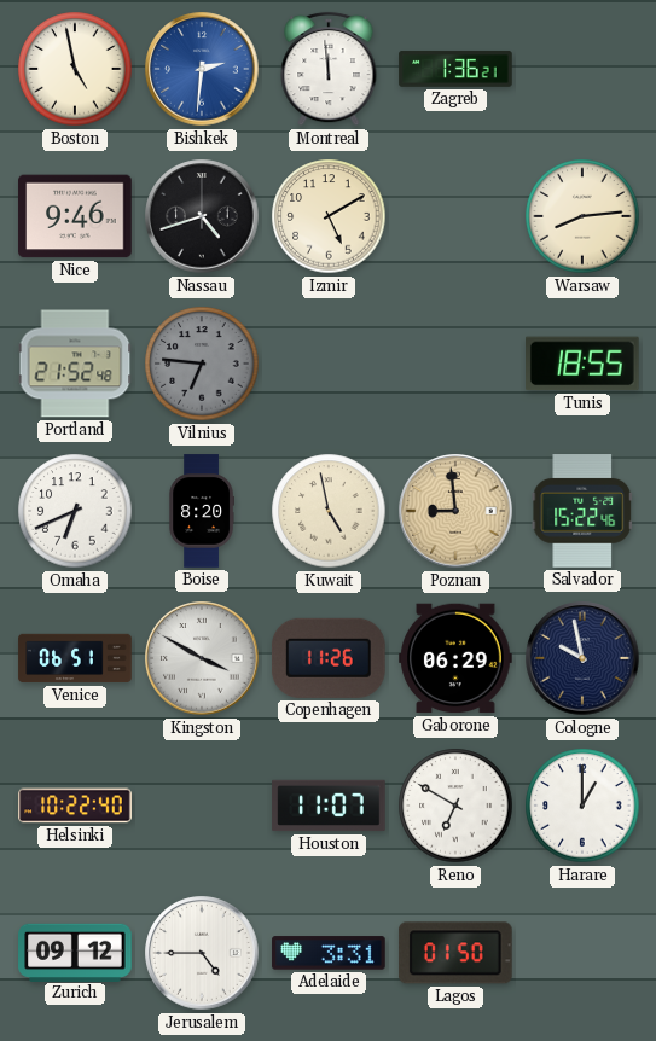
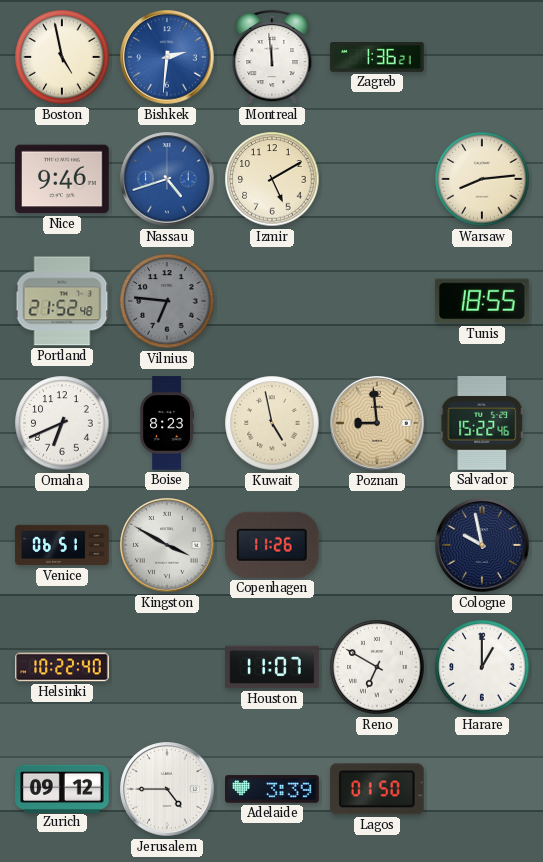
Nassau dial: black -> blue (167, 179)
Boise: 8:20 -> 8:23 (167, 423)
Gaborone: 06:29 -> none (455, 658)
Adelaide: 3:31 -> 3:39 (272, 789)
